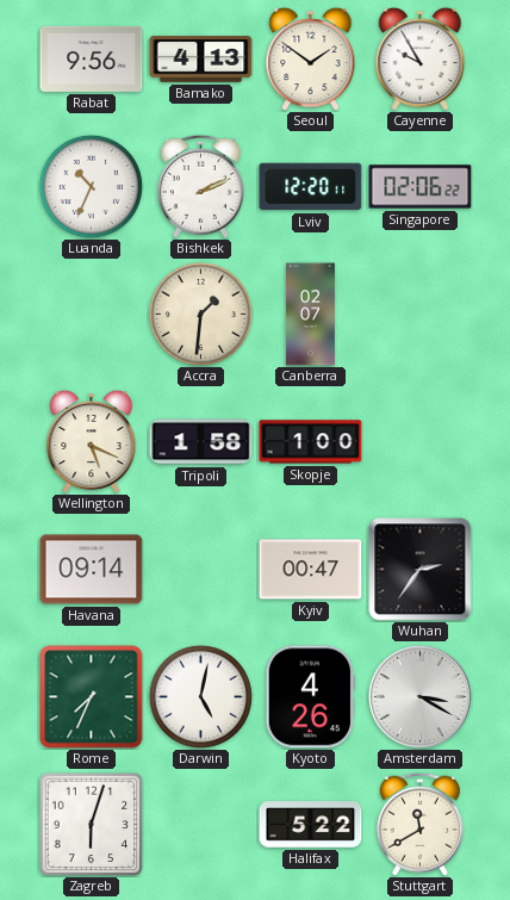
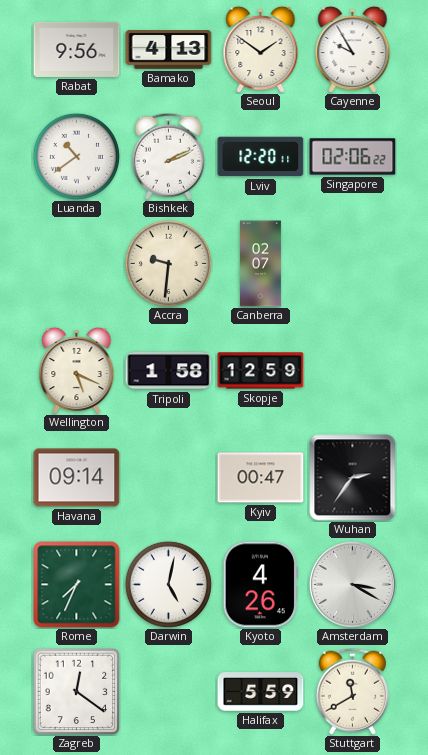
Luanda: 10:34 -> 10:39 (76, 156)
Accra: 1:31 -> 9:31 (168, 263)
Skopje: 1:00 -> 12:59 (261, 371)
Zagreb: 6:03 -> 12:21 (76, 691)
Halifax: 5:22 -> 5:59 (261, 692)
